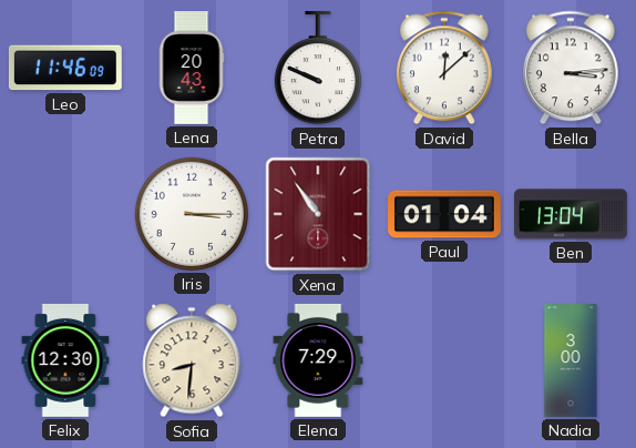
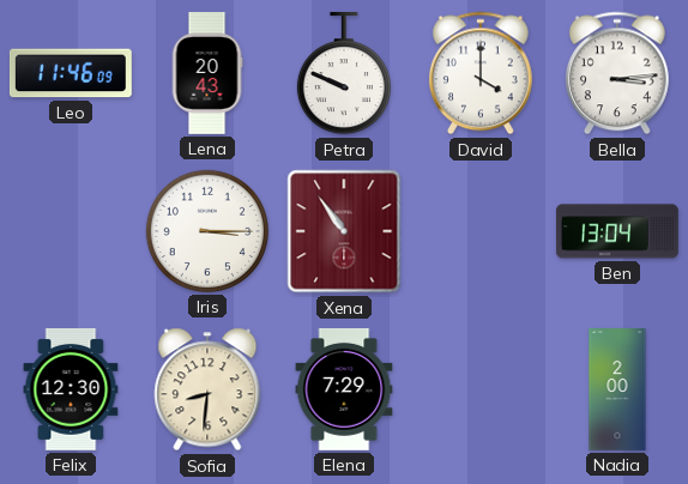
David: 12:08 -> 4:00 (481, 73)
Paul: 01:04 -> none (445, 214)
Nadia: 3:00 -> 2:00 (617, 391)
